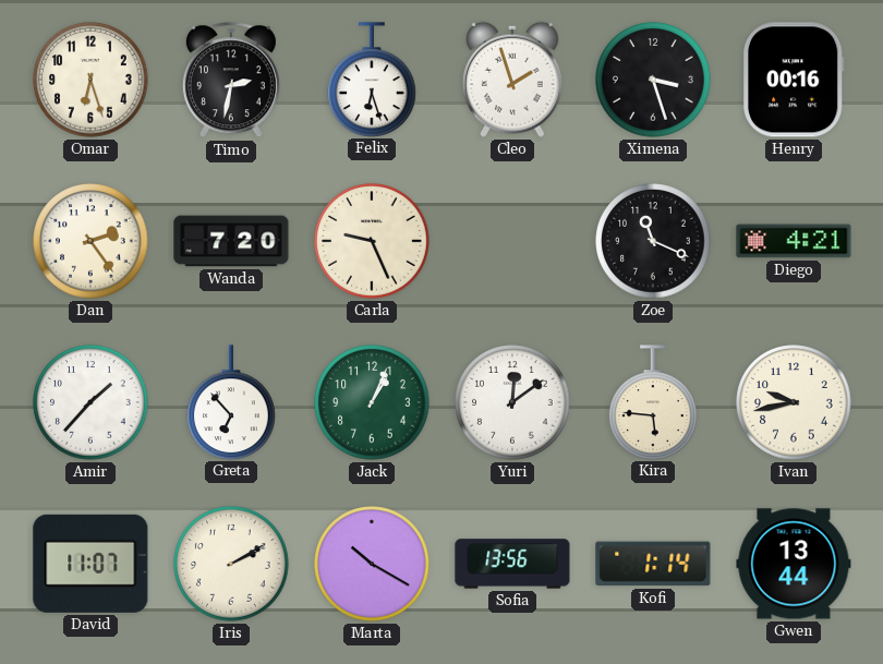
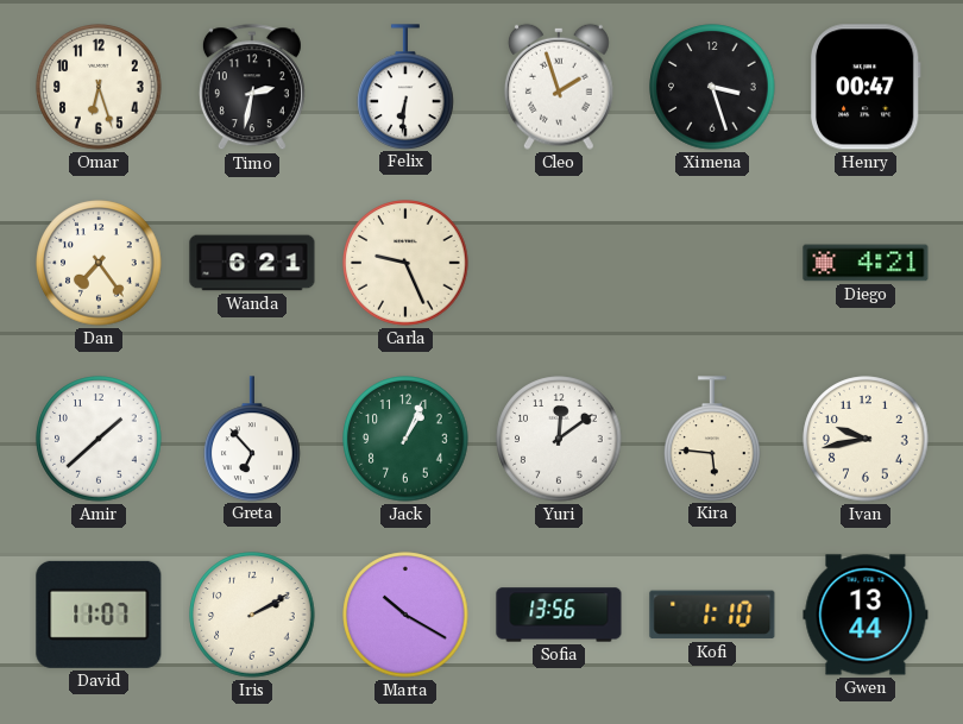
Felix: 6:27 -> 6:31 (405, 87)
Henry: 00:16 -> 00:47 (866, 87)
Dan: 2:24 -> 7:24 (99, 263)
Wanda: 7:20 -> 6:21 (252, 263)
Zoe: 11:19 -> none (653, 241)
Amir: 1:37 -> 1:38 (99, 439)
Kofi: 1:14 -> 1:10 (712, 615)
